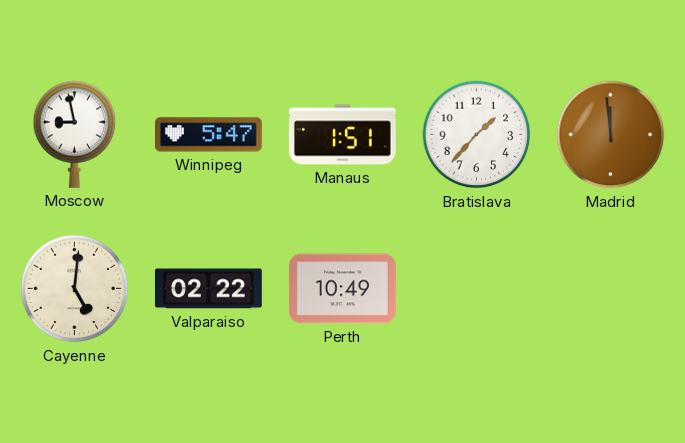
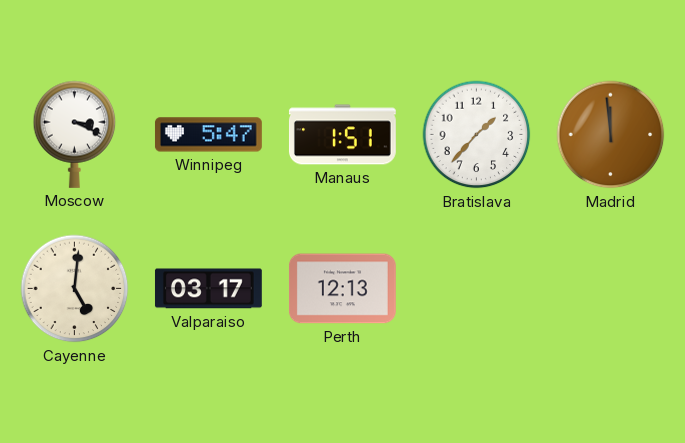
Moscow: 8:58 -> 3:19 (75, 134)
Valparaiso: 02:22 -> 03:17 (208, 289)
Perth: 10:49 -> 12:13 (342, 289)
